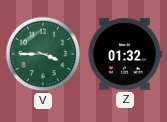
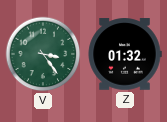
V: 3:45 -> 3:24 (43, 54)
